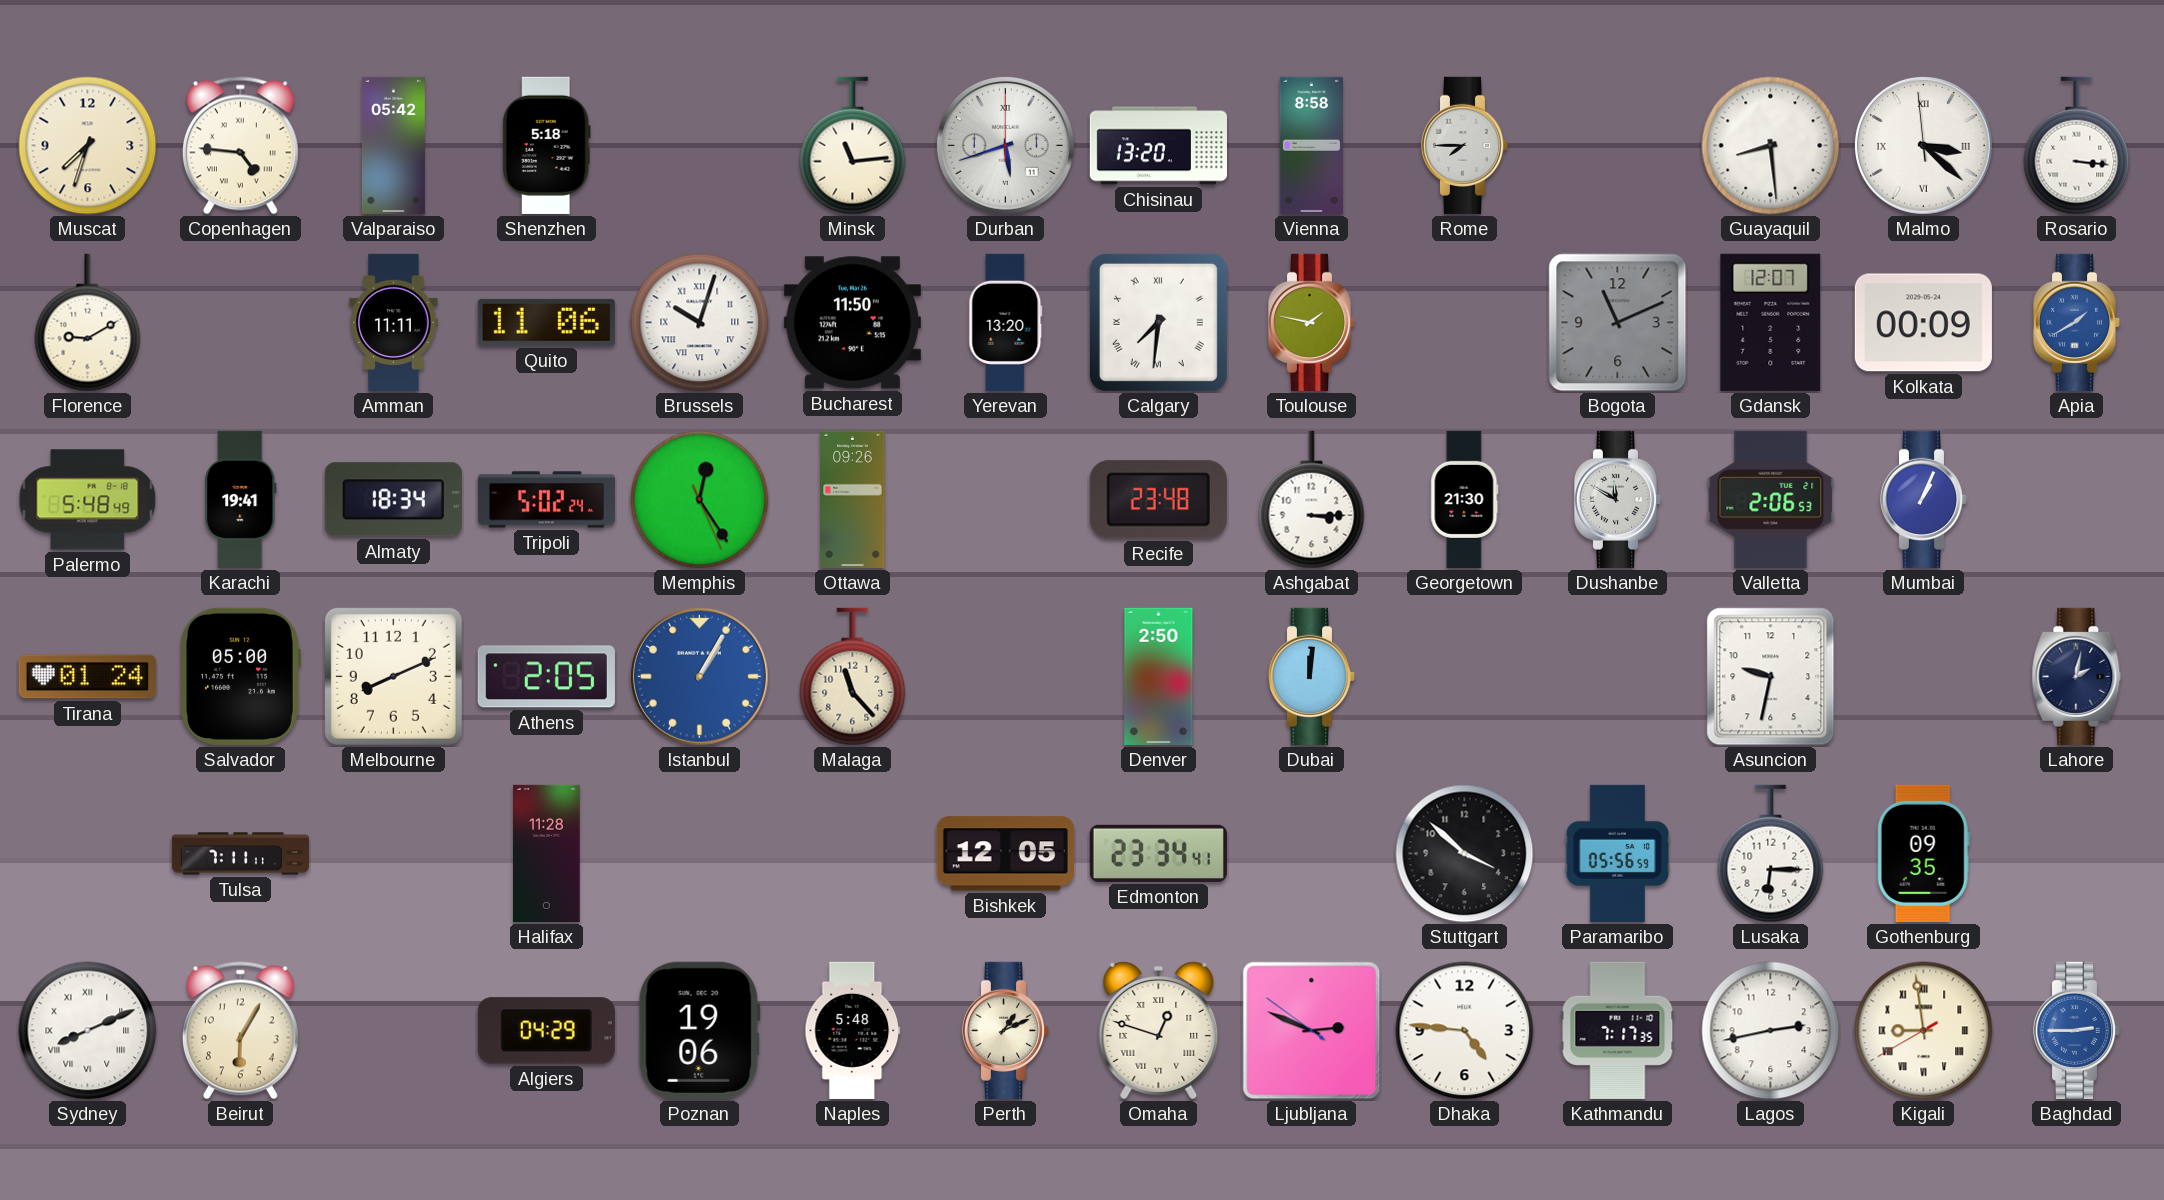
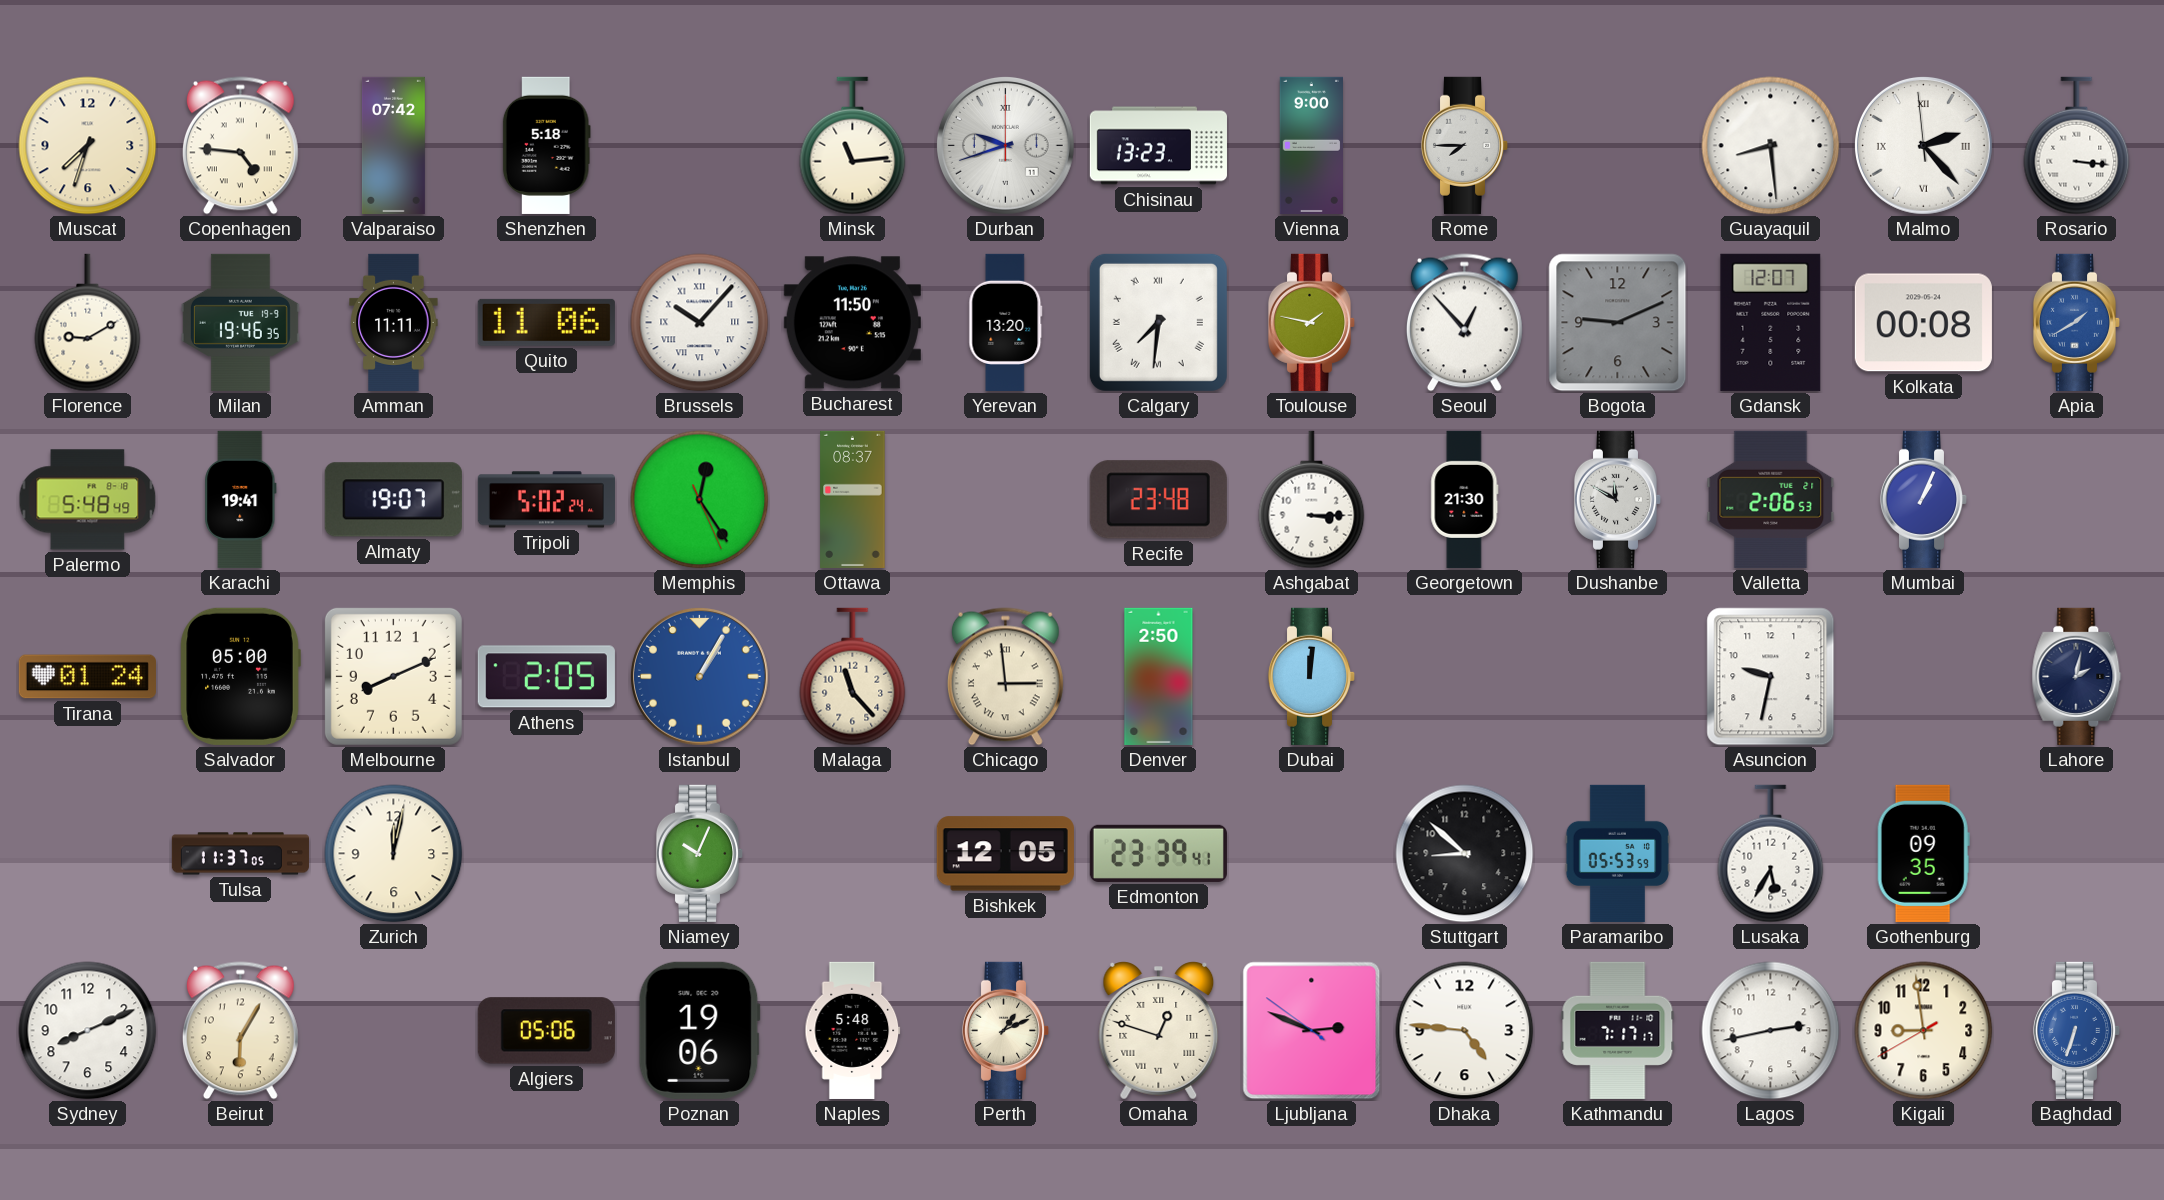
Valparaiso: 05:42 -> 07:42 (393, 145)
Durban: 5:42 -> 9:42 (1005, 145)
Chisinau: 13:20 -> 13:23 (1158, 146)
Vienna: 8:58 -> 9:00 (1311, 145)
Malmo: 3:21 -> 2:22 (1923, 145)
Milan: none -> 19:46 (240, 322)
Brussels: 10:03 -> 10:07 (700, 323)
Seoul: none -> 12:53 (1464, 323)
Bogota: 11:11 -> 9:11 (1618, 323)
Kolkata: 00:09 -> 00:08 (1923, 323)
Almaty: 18:34 -> 19:07 (393, 500)
Ottawa: 09:26 -> 08:37 (853, 499)
Chicago: none -> 2:59 (1005, 677)
Tulsa: 7:11 -> 11:37 (240, 854)
Zurich: none -> 12:02 (394, 854)
Halifax: 11:28 -> none (547, 853)
Niamey: none -> 10:04 (700, 853)
Edmonton: 23:34 -> 23:39 (1158, 853)
Stuttgart: 3:52 -> 8:52 (1465, 854)
Paramaribo: 05:56 -> 05:53 (1618, 853)
Lusaka: 6:15 -> 5:35 (1771, 854)
Sydney numerals: Roman -> Arabic (88, 1031)
Algiers: 04:29 -> 05:06 (546, 1031)
Kathmandu: 7:17:35 -> 7:17:17 (1618, 1030)
Kigali numerals: Roman -> Arabic (1924, 1031)
Baghdad: 2:45 -> 6:33 (2077, 1030)
